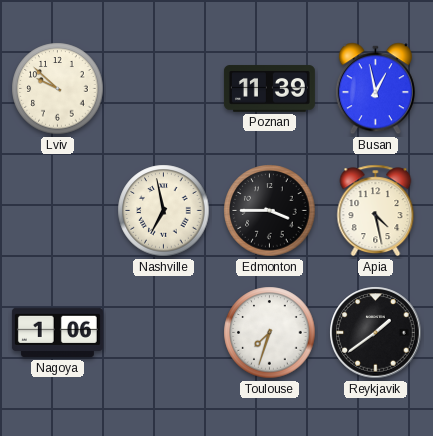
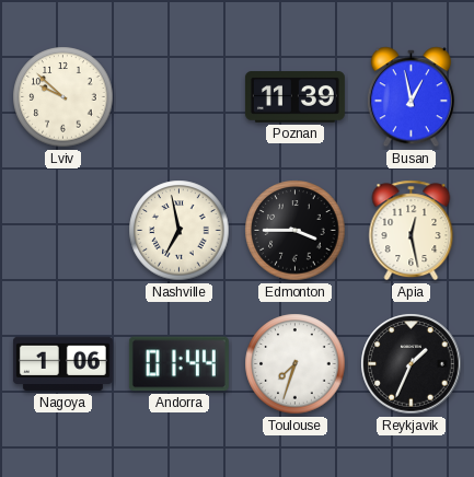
Apia: 4:28 -> 12:28 (412, 231)
Andorra: none -> 01:44 (178, 364)
Reykjavik: 1:39 -> 1:34 (412, 364)
